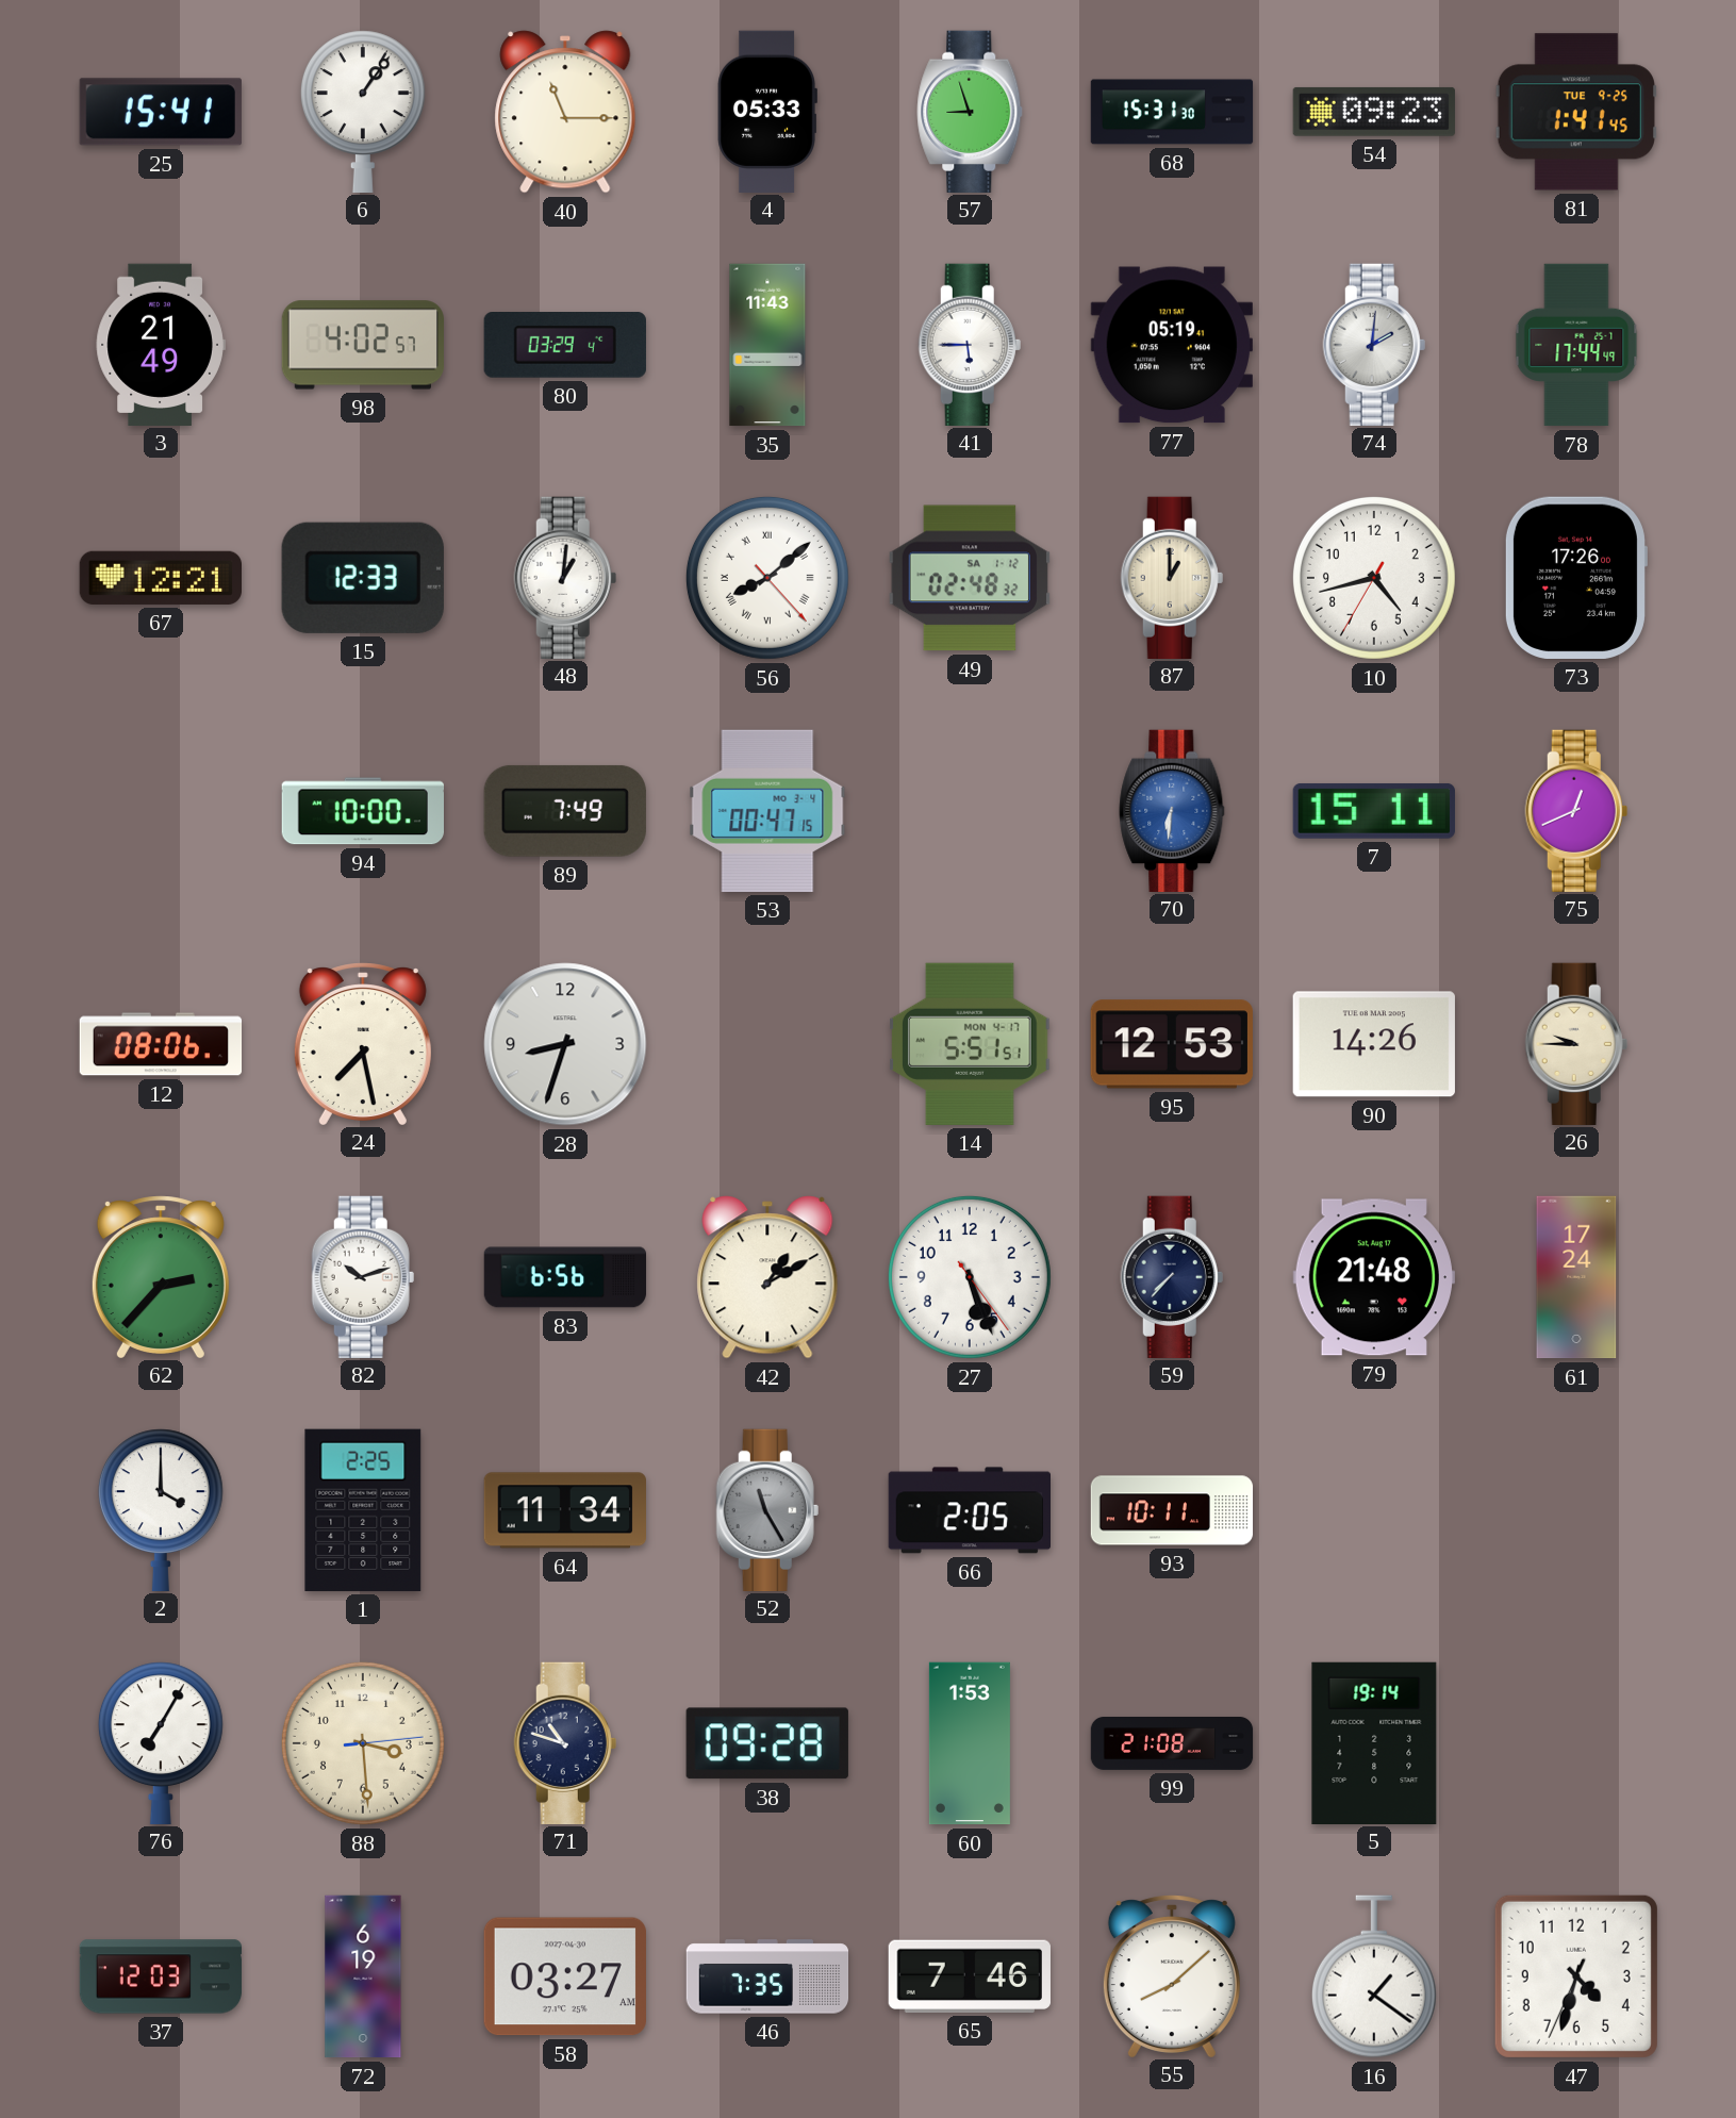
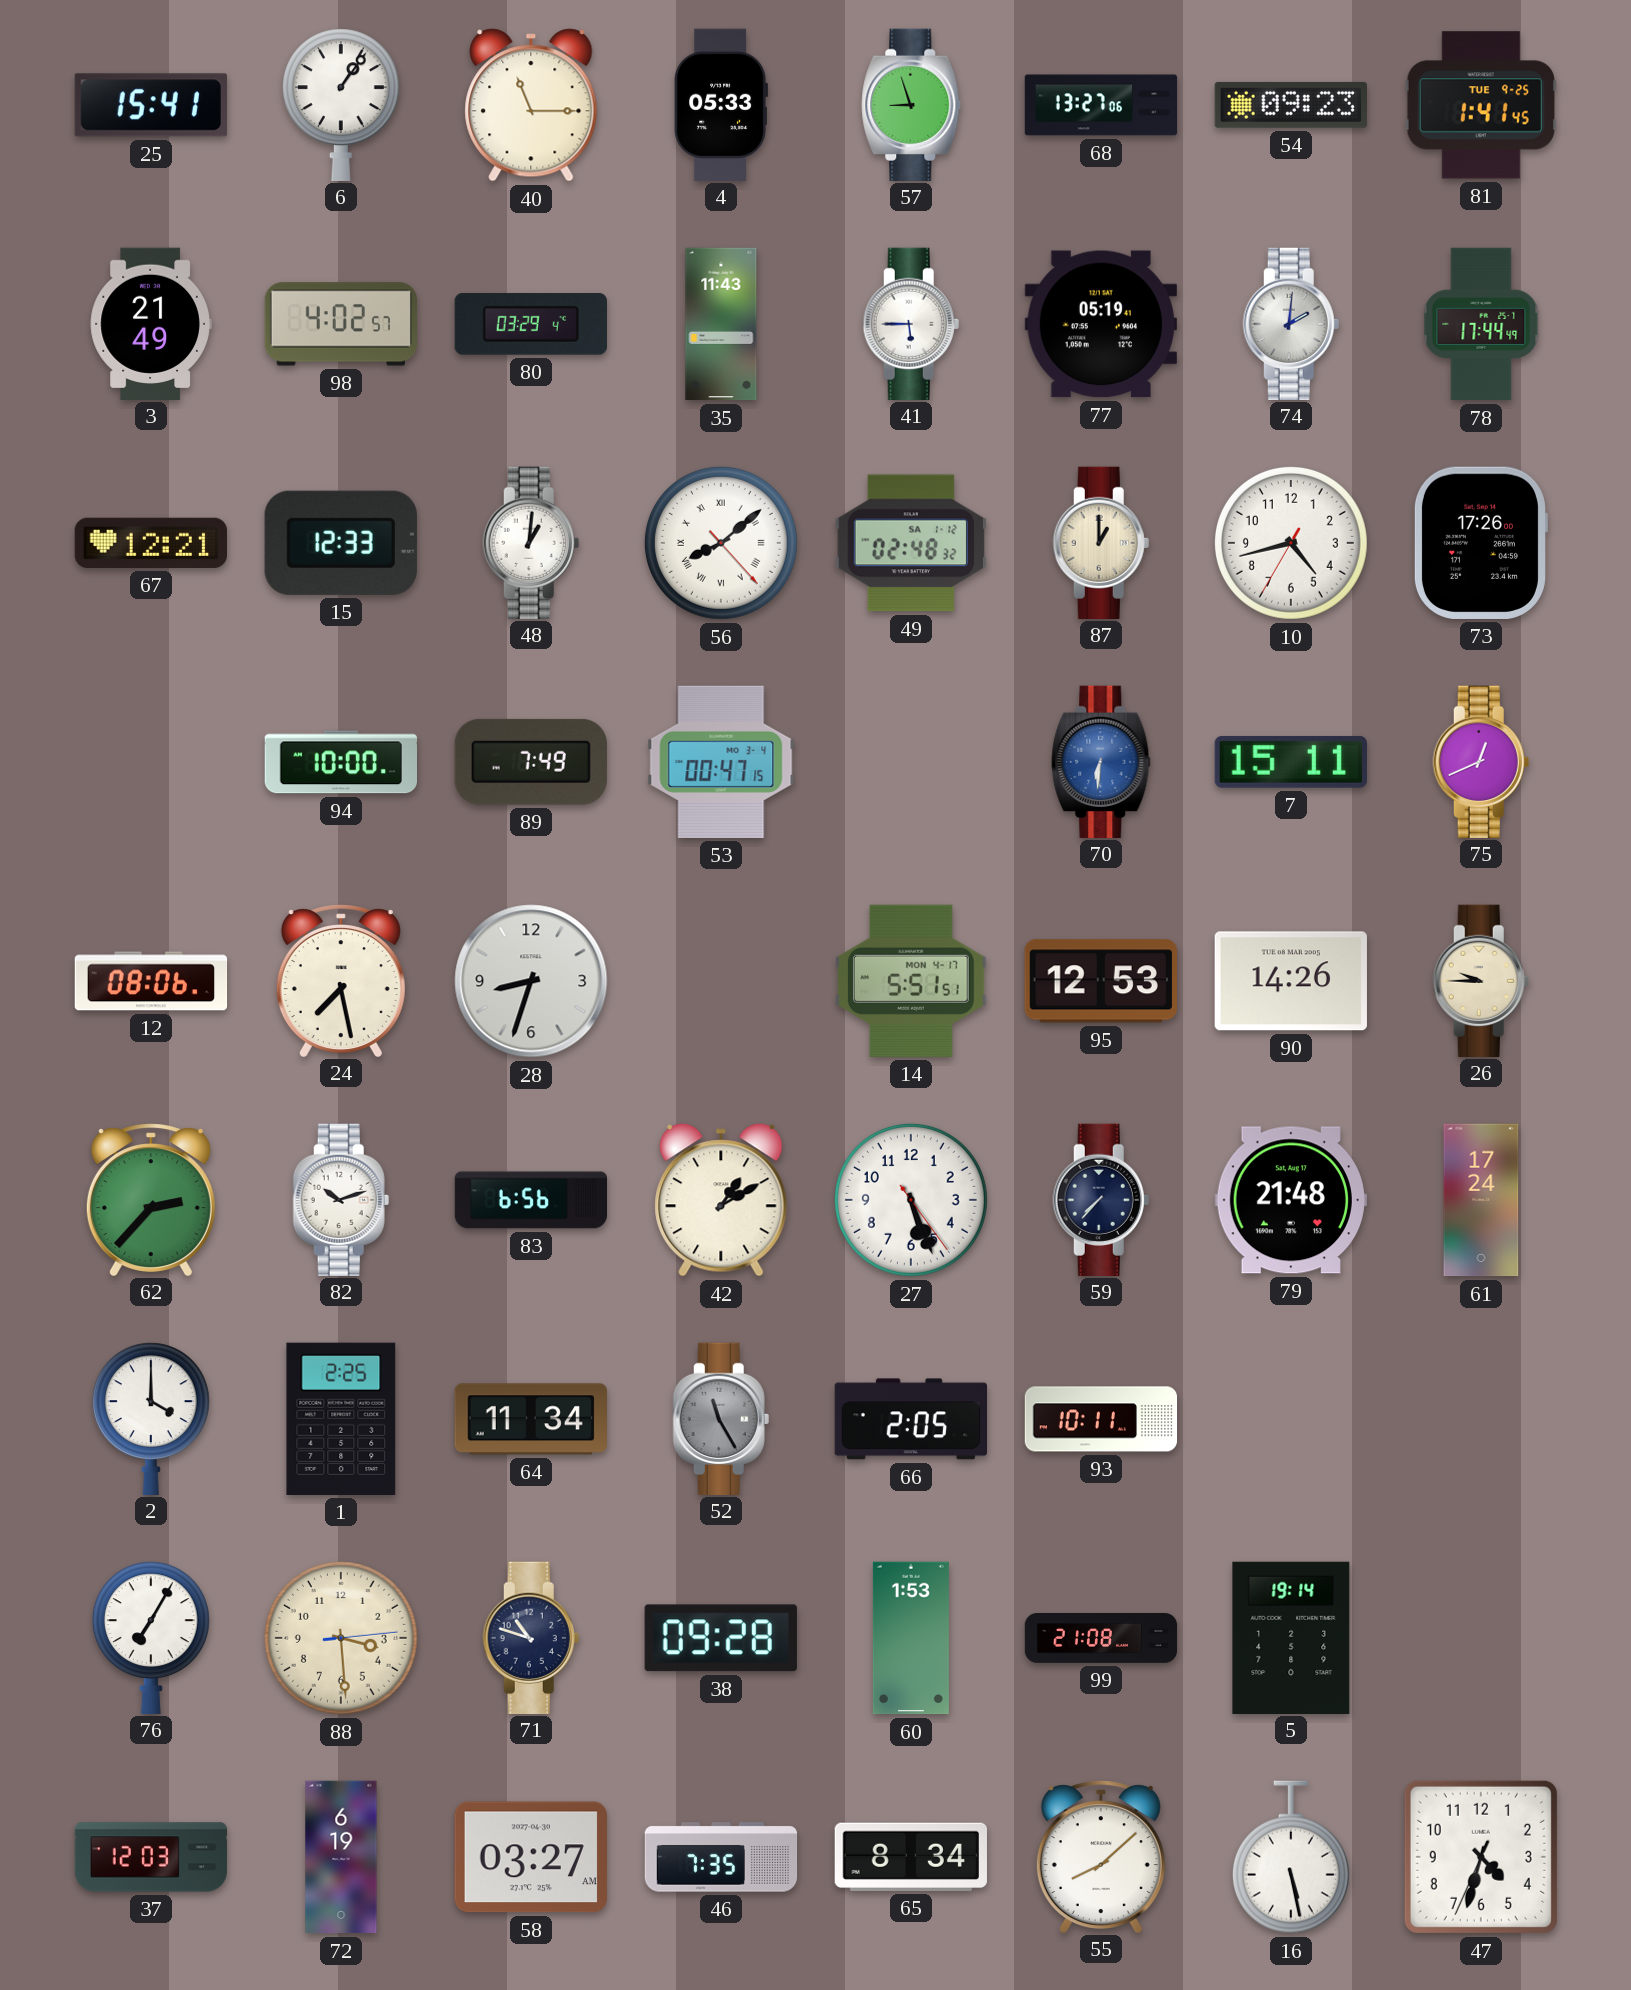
68: 15:31 -> 13:27 (1101, 105)
65: 7:46 -> 8:34 (911, 1857)
16: 1:21 -> 5:28 (1291, 1857)
